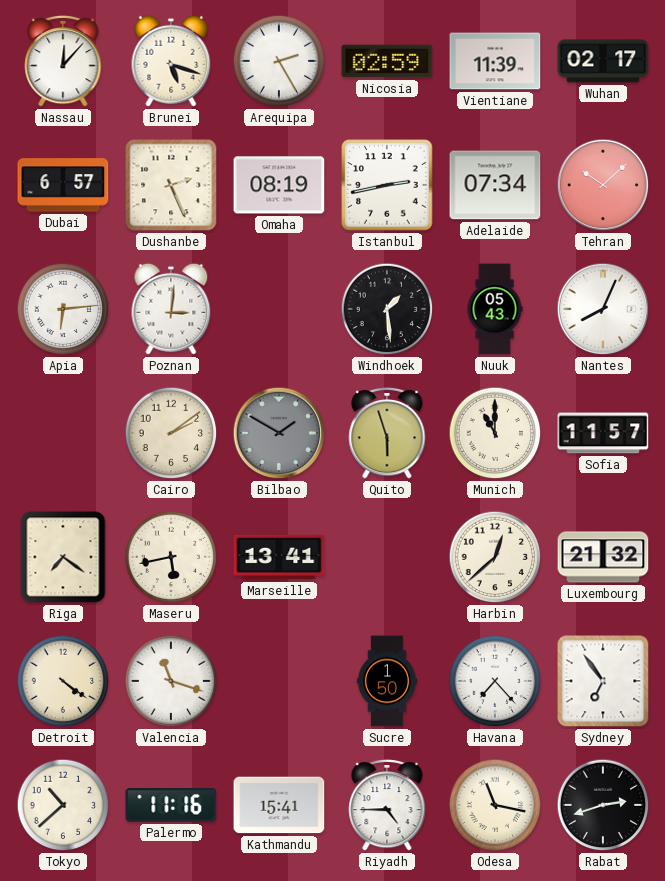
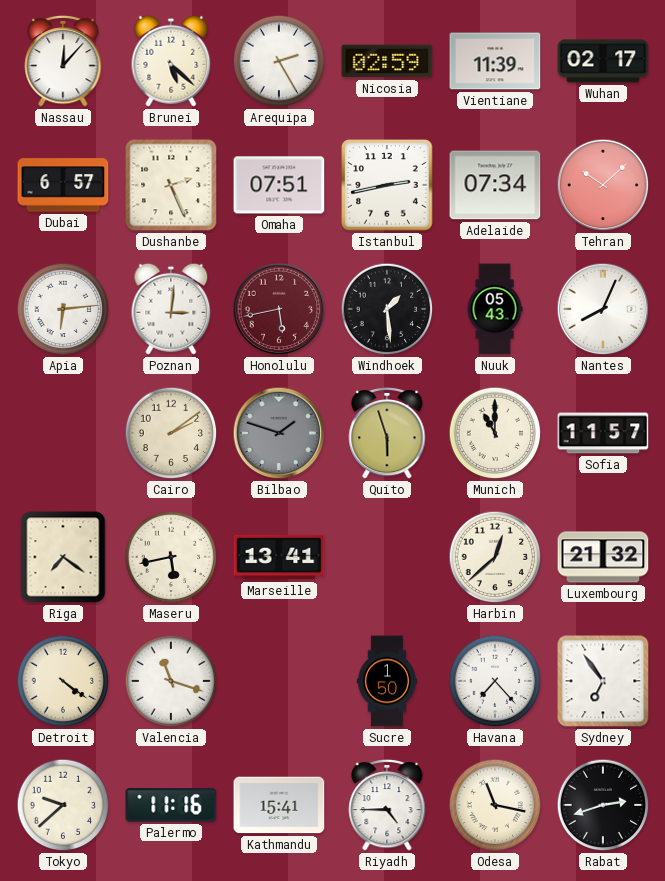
Brunei: 5:18 -> 5:22 (171, 61)
Omaha: 08:19 -> 07:51 (279, 185)
Honolulu: none -> 5:43 (279, 309)
Bilbao: 1:50 -> 1:48 (279, 433)
Tokyo: 10:38 -> 9:38 (63, 805)
